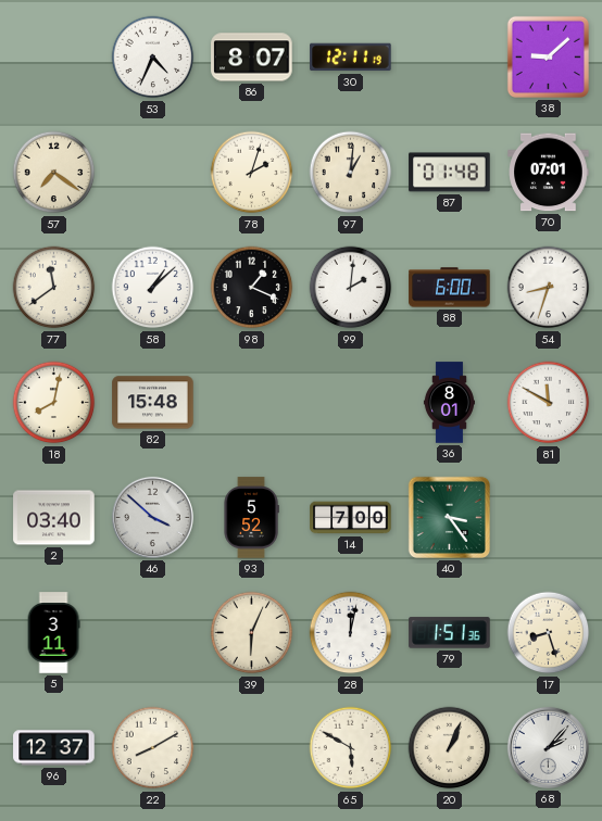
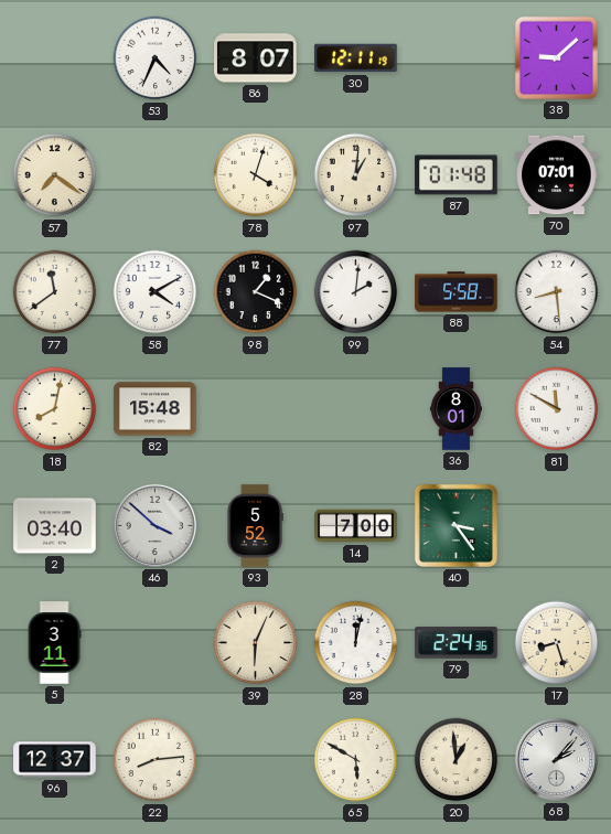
78: 2:03 -> 4:03 (256, 175)
58: 1:08 -> 4:10 (156, 292)
88: 6:00 -> 5:58 (457, 292)
54: 8:33 -> 8:29 (557, 292)
79: 1:51 -> 2:24 (457, 643)
22: 8:10 -> 8:14 (156, 760)
20: 1:04 -> 12:59 (457, 760)
